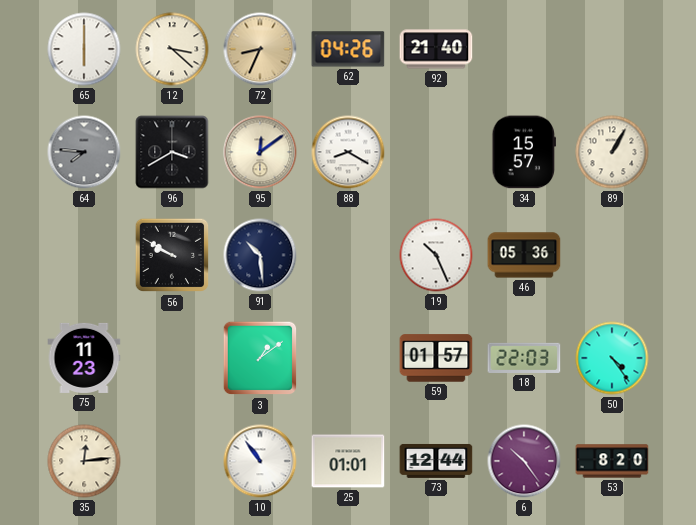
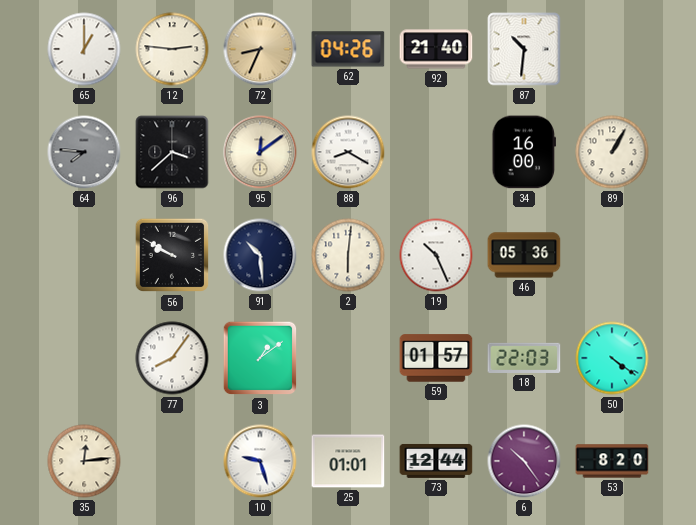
65: 6:00 -> 1:00 (84, 49)
12: 3:22 -> 2:46 (172, 49)
87: none -> 10:31 (524, 49)
96: 3:40 -> 3:38 (172, 152)
34: 15:57 -> 16:00 (523, 152)
2: none -> 6:01 (348, 255)
75: 11:23 -> none (84, 358)
77: none -> 8:06 (172, 358)
50: 4:24 -> 4:21 (612, 358)
10: 10:54 -> 9:27 (260, 461)
